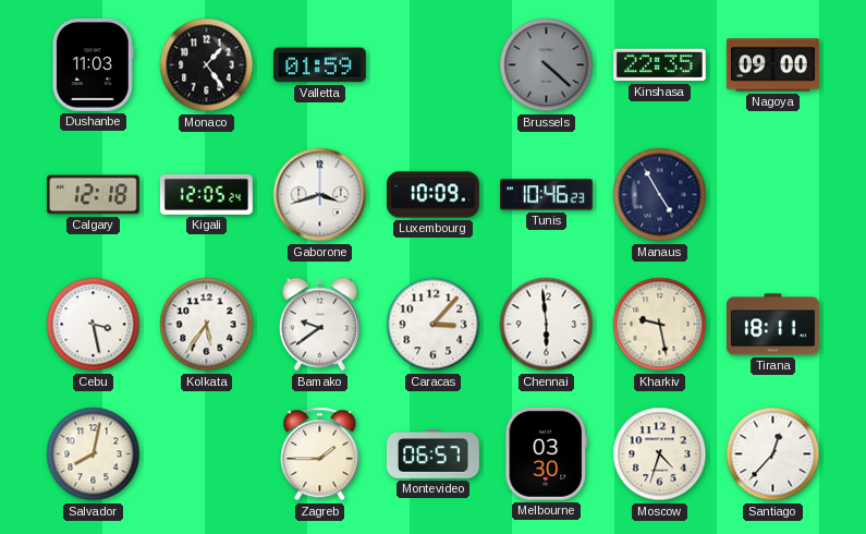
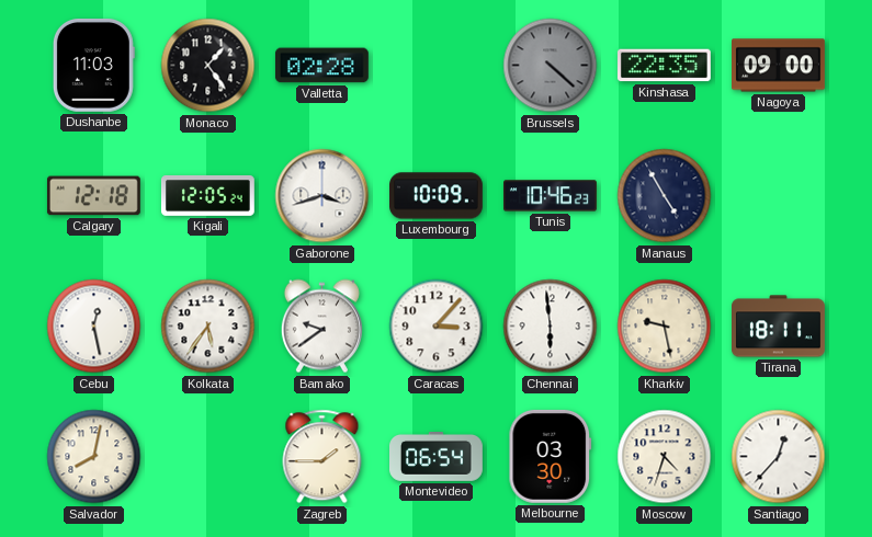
Valletta: 01:59 -> 02:28 (321, 66)
Cebu: 3:28 -> 12:28 (94, 327)
Montevideo: 06:57 -> 06:54 (437, 457)
